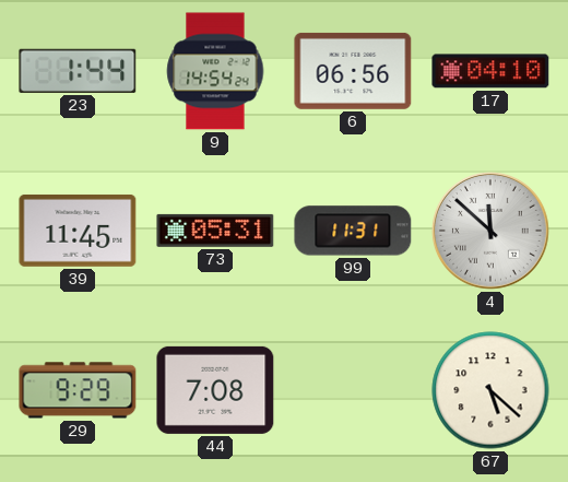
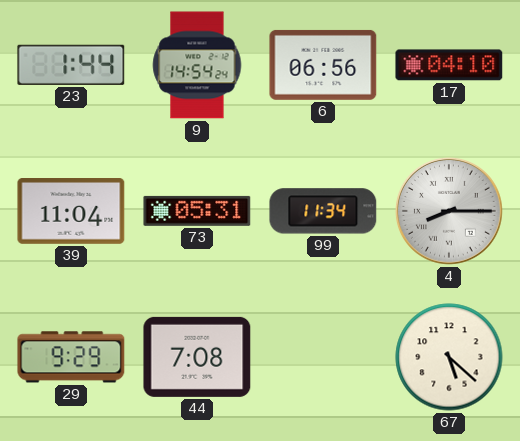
39: 11:45 -> 11:04 (71, 212)
99: 11:31 -> 11:34 (323, 211)
4: 11:52 -> 8:15 (449, 211)
